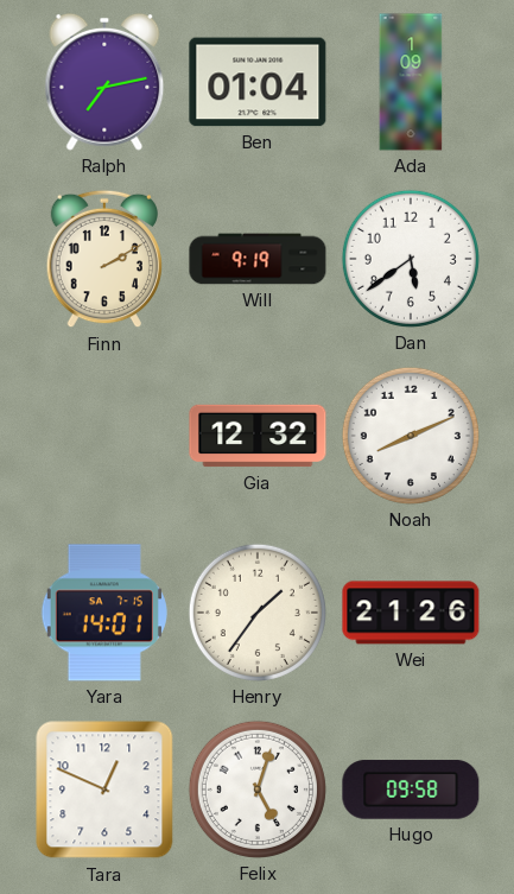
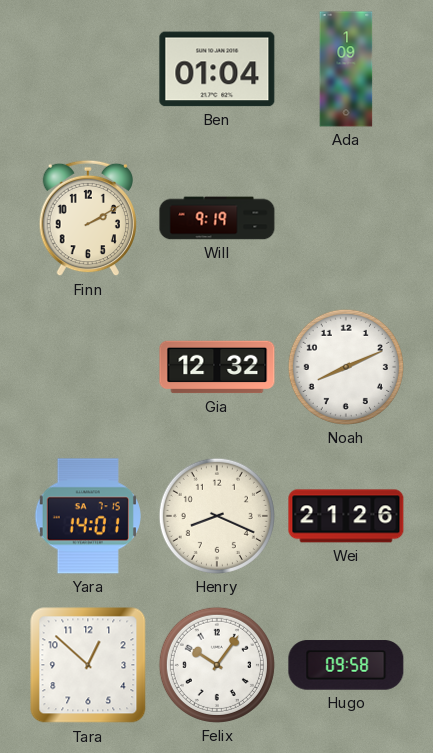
Ralph: 7:13 -> none (104, 82)
Dan: 5:39 -> none (411, 259)
Henry: 1:36 -> 8:19 (217, 516)
Tara: 12:49 -> 12:52 (88, 665)
Felix: 5:03 -> 10:06 (217, 665)
